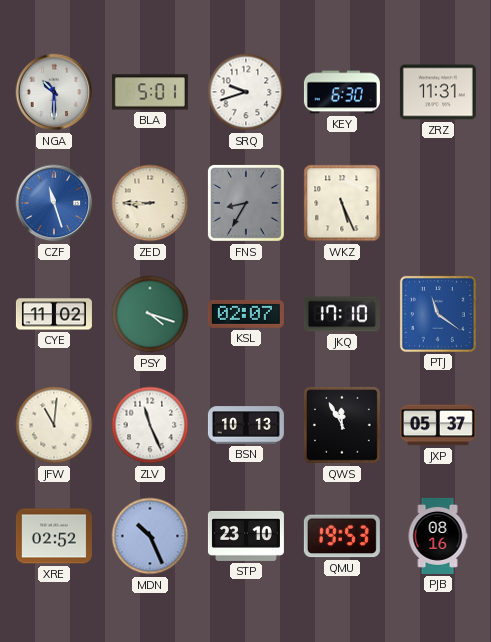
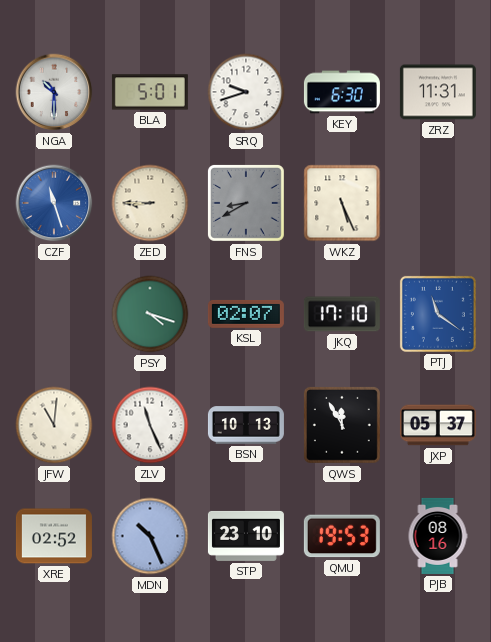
FNS: 8:35 -> 8:40 (246, 203)
CYE: 11:02 -> none (54, 314)
